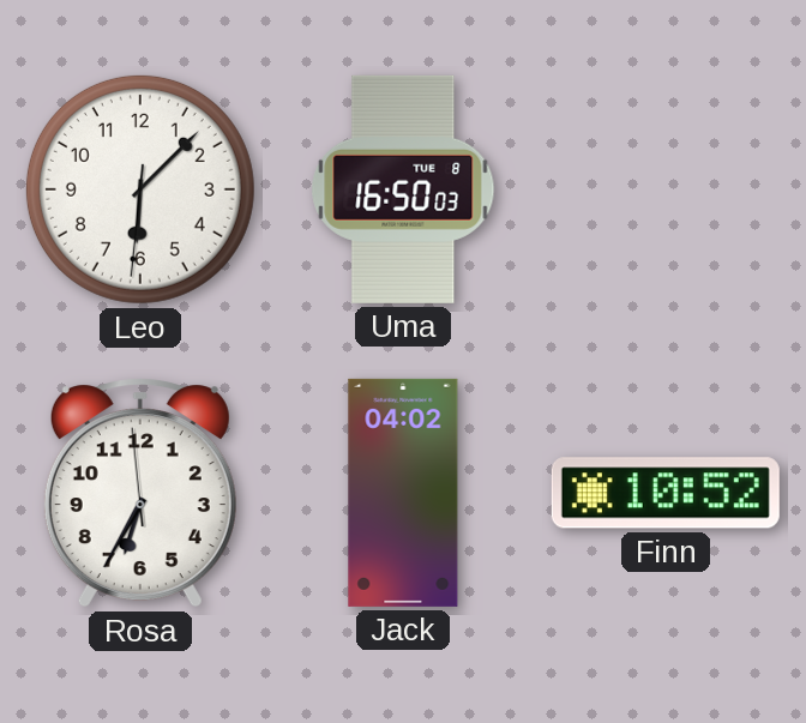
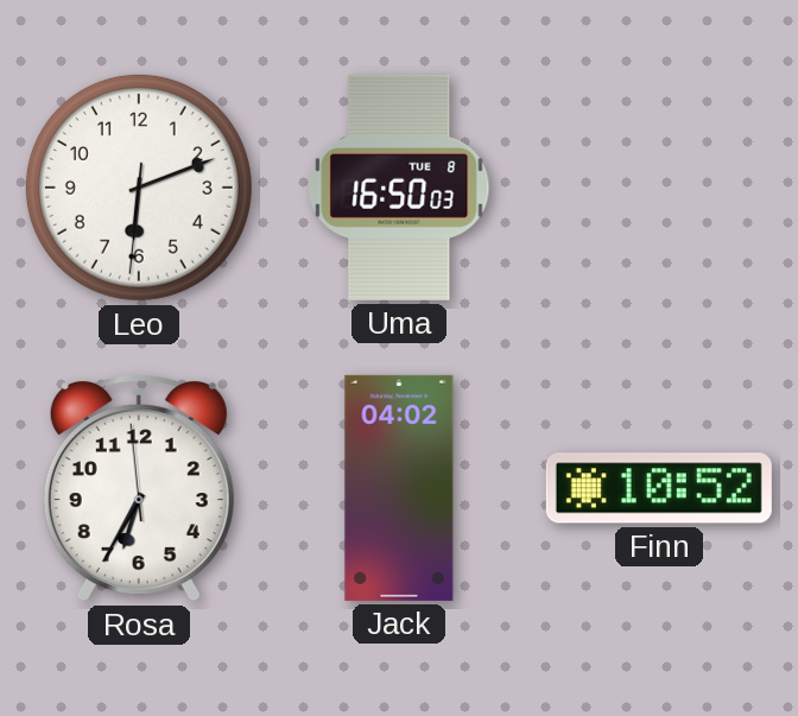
Leo: 6:07 -> 6:11 (139, 188)
